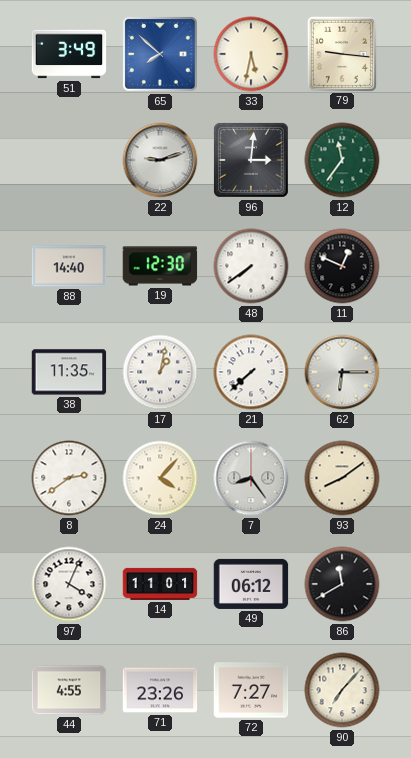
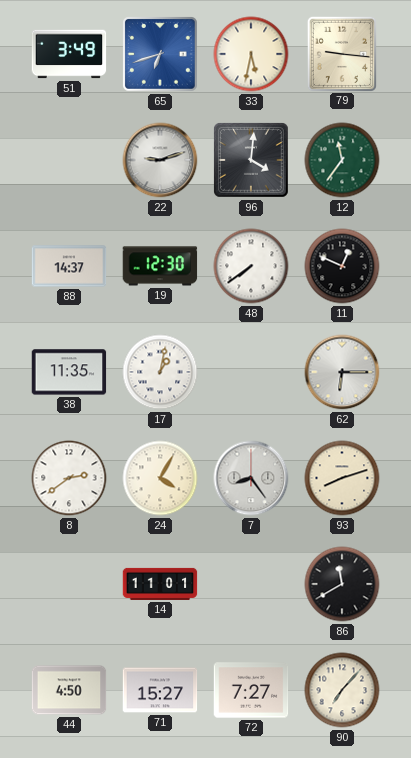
65: 7:52 -> 6:42 (161, 55)
96: 3:01 -> 4:01 (252, 161)
88: 14:40 -> 14:37 (69, 266)
21: 7:38 -> none (251, 372)
24: 4:07 -> 4:05 (160, 478)
93: 8:09 -> 8:12 (342, 478)
97: 4:04 -> none (69, 584)
49: 06:12 -> none (251, 584)
44: 4:55 -> 4:50 (69, 690)
71: 23:26 -> 15:27 (160, 690)
